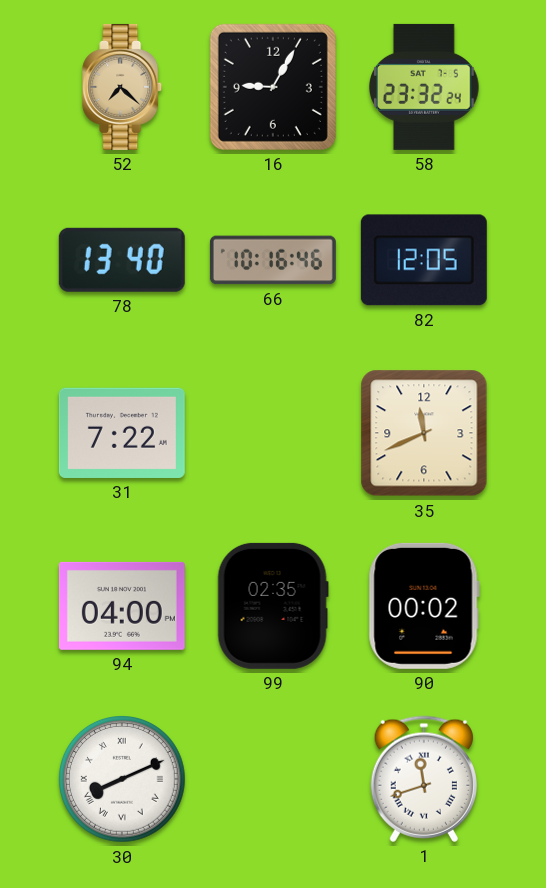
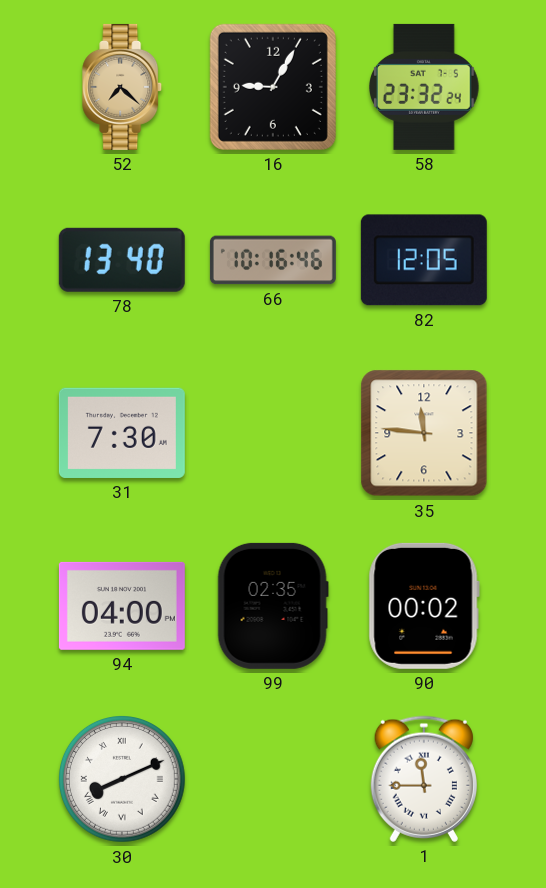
31: 7:22 -> 7:30 (122, 433)
35: 11:41 -> 11:46 (424, 433)
1: 11:42 -> 11:45 (424, 779)
